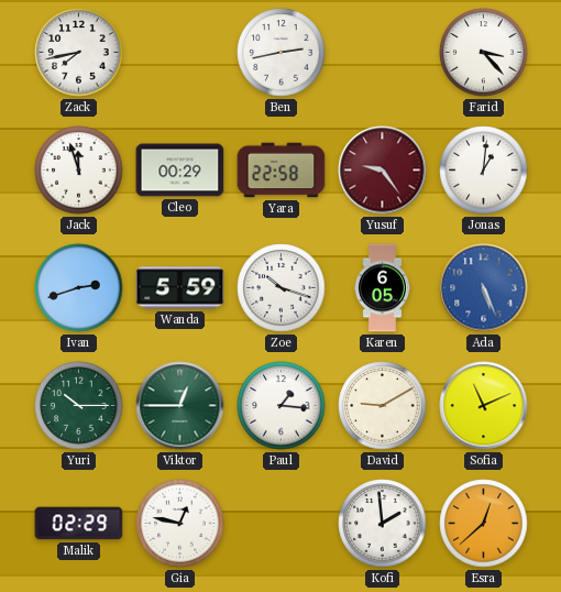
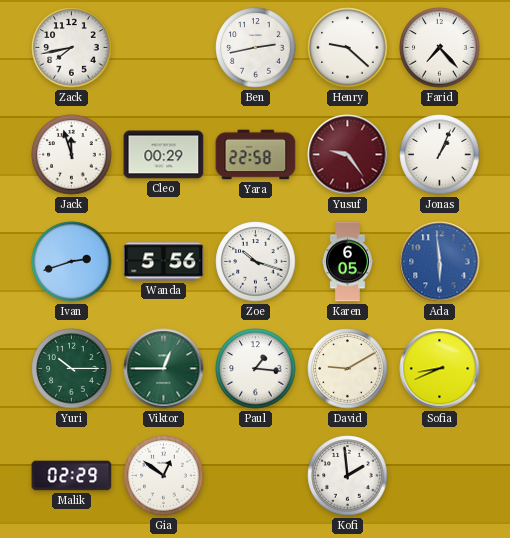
Henry: none -> 9:22 (348, 48)
Farid: 3:23 -> 7:23 (440, 48)
Jonas: 1:01 -> 1:04 (440, 155)
Wanda: 5:59 -> 5:56 (164, 262)
Ada: 5:26 -> 5:59 (440, 262)
Sofia: 11:11 -> 8:41 (440, 369)
Gia: 12:47 -> 12:51 (164, 476)
Esra: 12:38 -> none (484, 524)
